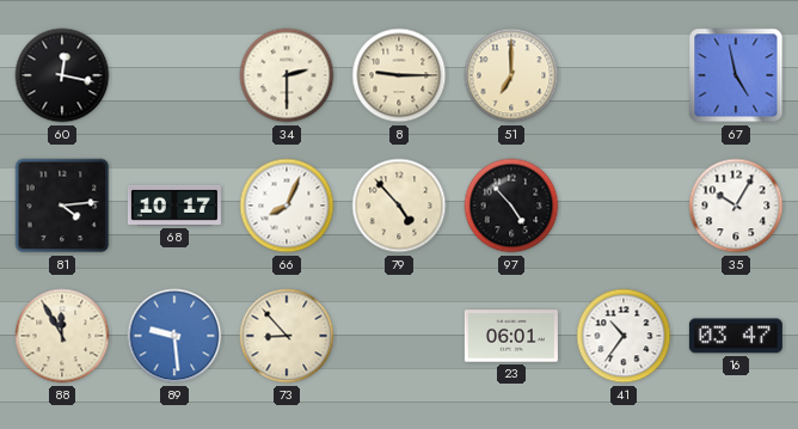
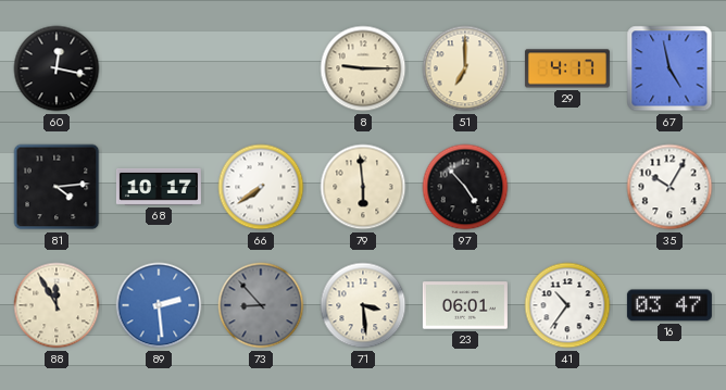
34: 2:30 -> none (287, 75)
29: none -> 4:17 (567, 68)
66: 8:04 -> 7:39 (261, 187)
79: 4:53 -> 5:59 (363, 187)
89: 9:29 -> 2:29 (159, 305)
73 dial: cream -> grey (261, 305)
71: none -> 3:29 (363, 305)
